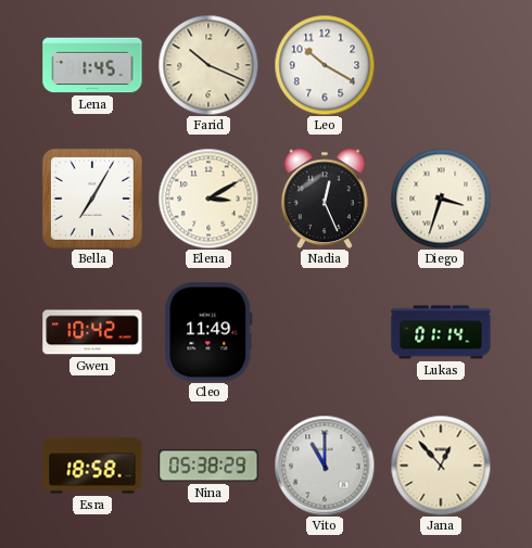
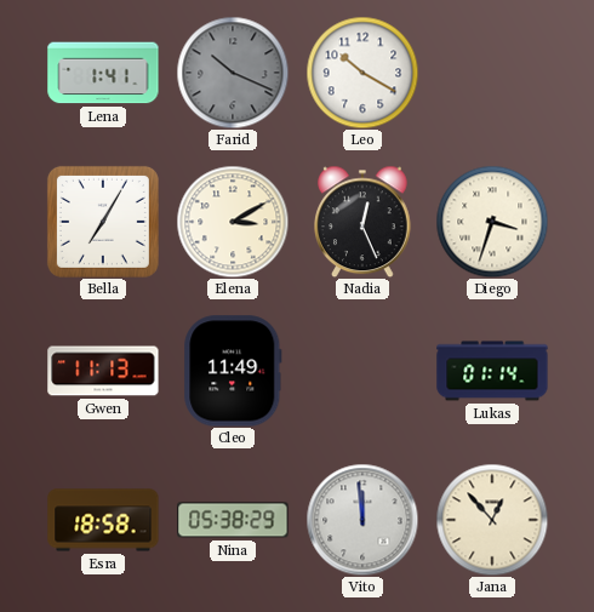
Lena: 1:45 -> 1:41 (103, 73)
Farid dial: cream -> grey (233, 73)
Gwen: 10:42 -> 11:13 (103, 371)
Vito: 11:00 -> 11:59 (362, 520)
